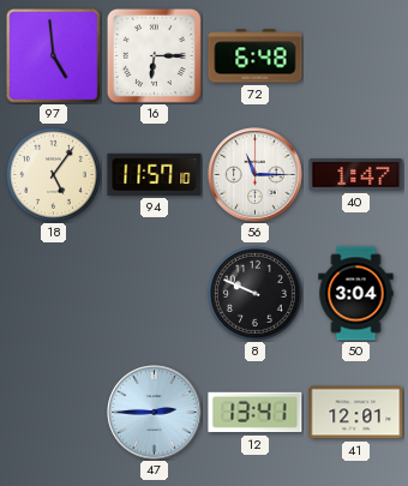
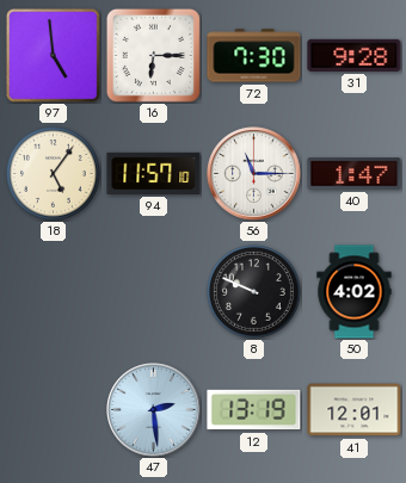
72: 6:48 -> 7:30 (254, 56)
31: none -> 9:28 (355, 55)
50: 3:04 -> 4:02 (355, 292)
47: 2:45 -> 2:29 (154, 410)
12: 13:41 -> 13:19 (254, 410)
